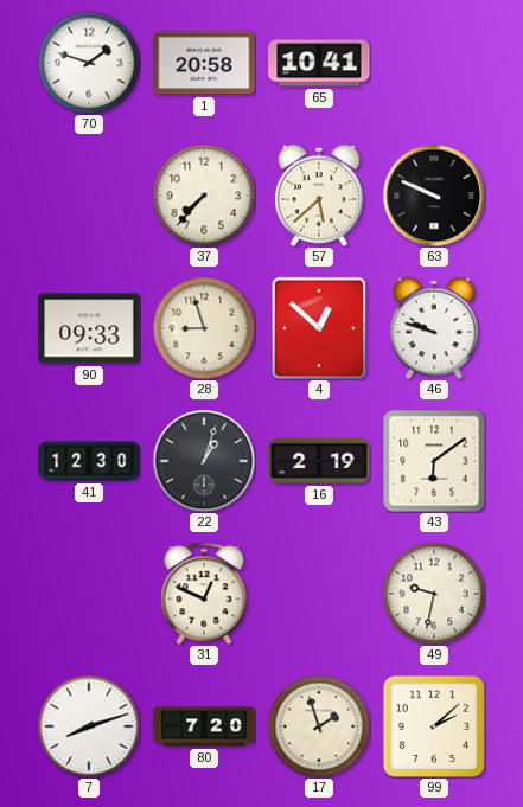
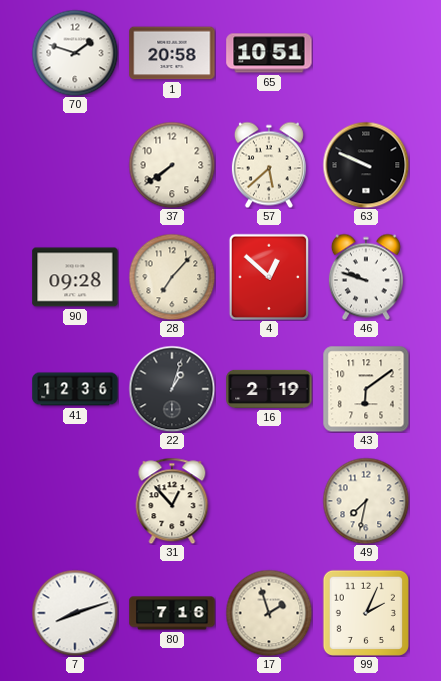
65: 10:41 -> 10:51 (269, 53)
37: 7:37 -> 7:39 (172, 165)
90: 09:33 -> 09:28 (75, 277)
28: 8:57 -> 7:07 (172, 277)
41: 12:30 -> 12:36 (75, 389)
31: 12:49 -> 12:53 (172, 501)
49: 9:32 -> 7:32 (366, 501)
80: 7:20 -> 7:16 (172, 613)
99: 2:08 -> 2:04 (366, 613)
